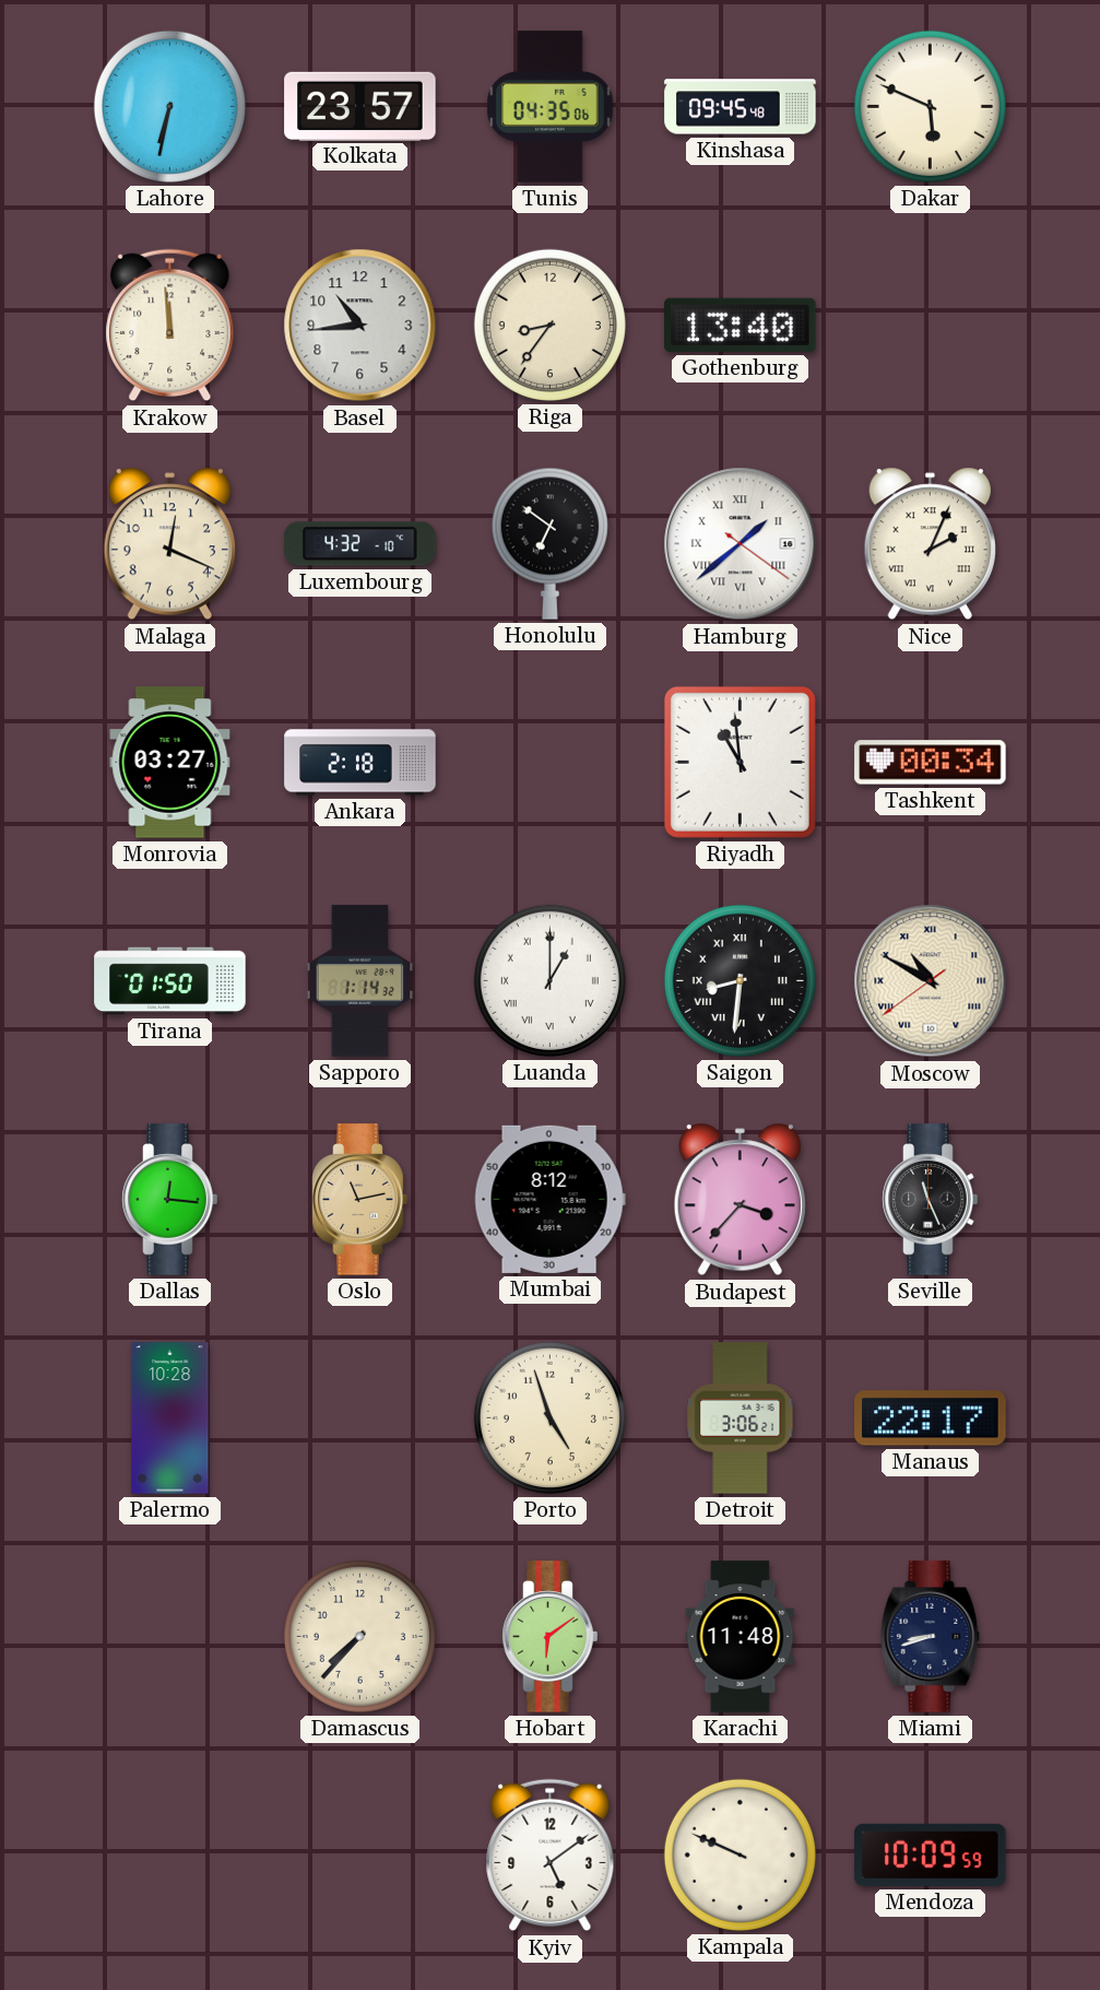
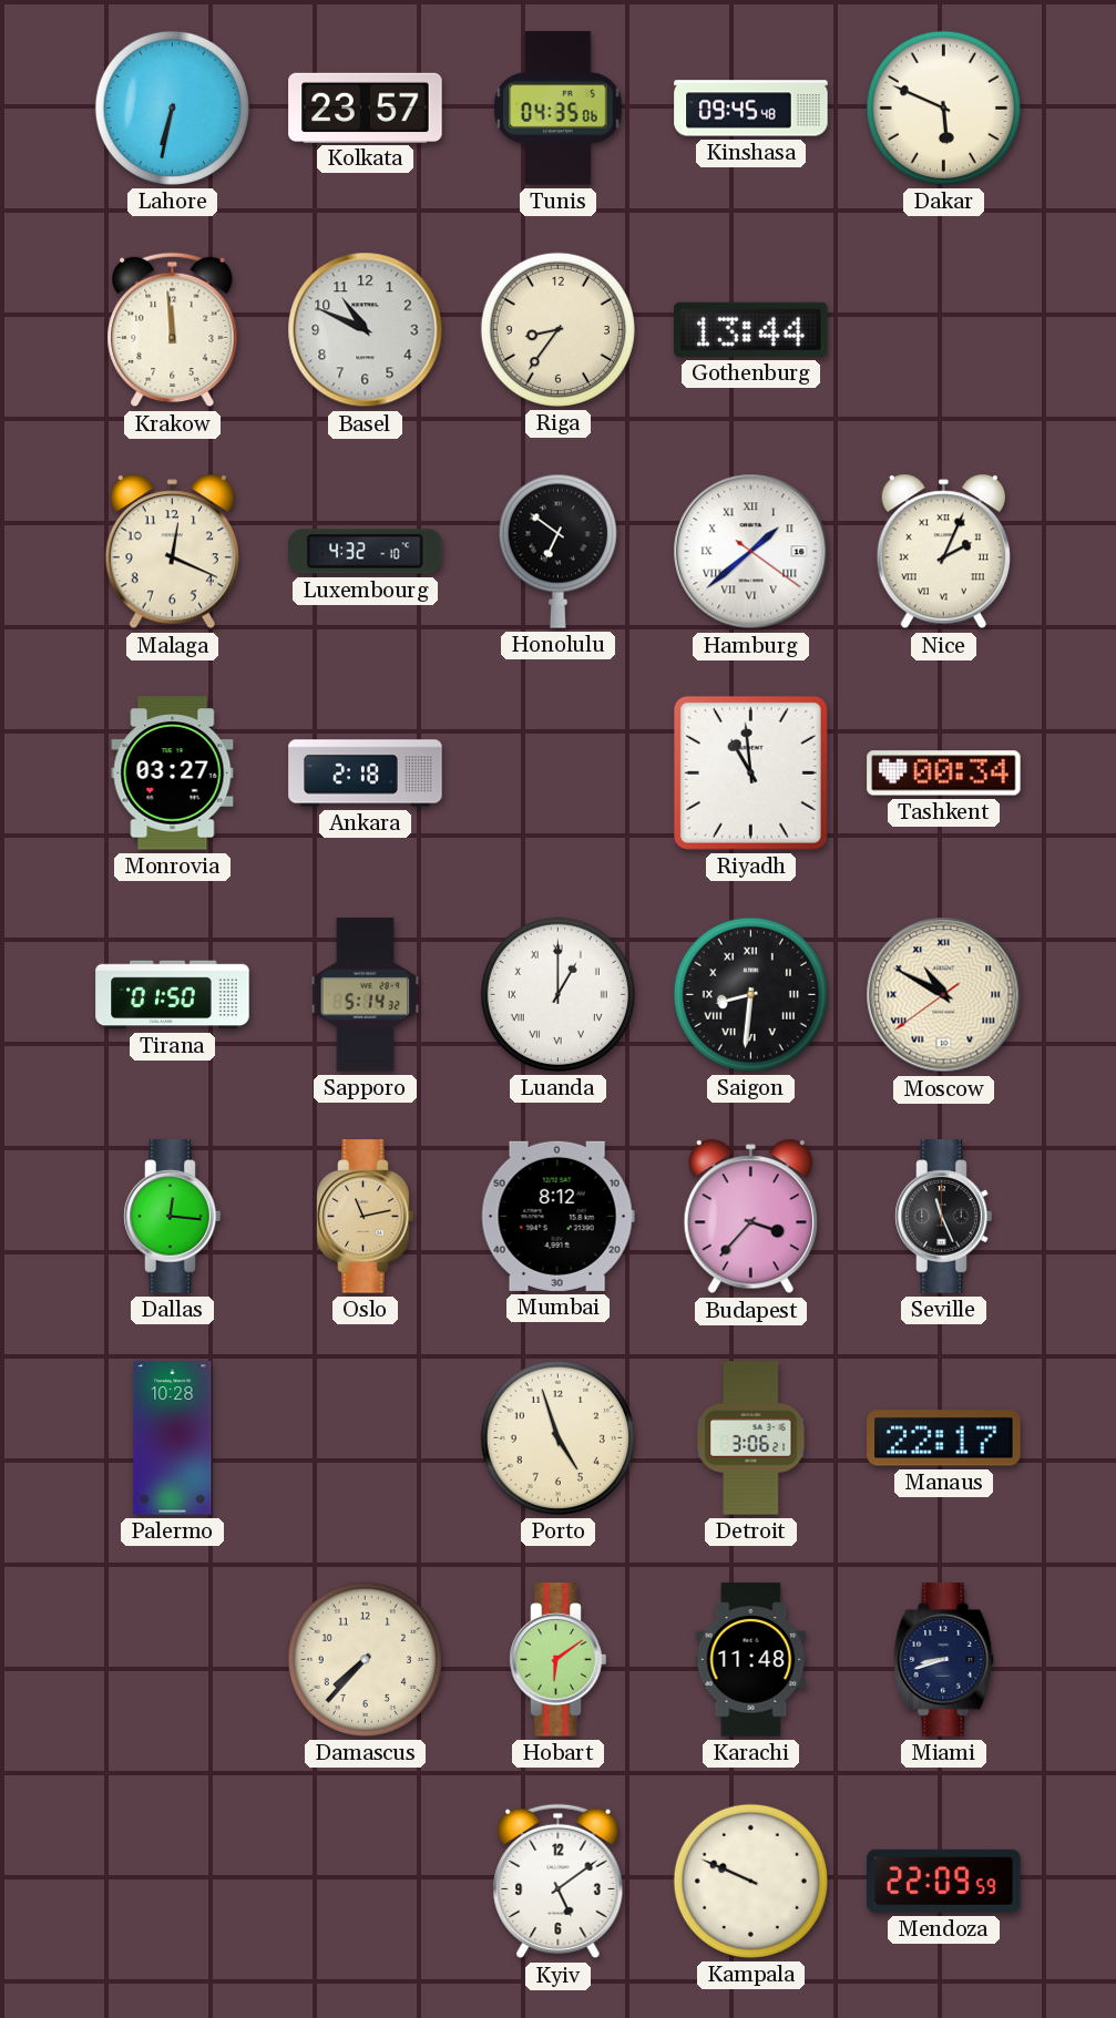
Basel: 10:44 -> 10:49 (366, 330)
Gothenburg: 13:40 -> 13:44 (751, 329)
Sapporo: 1:14 -> 5:14 (366, 995)
Mendoza: 10:09 -> 22:09 (944, 1881)
